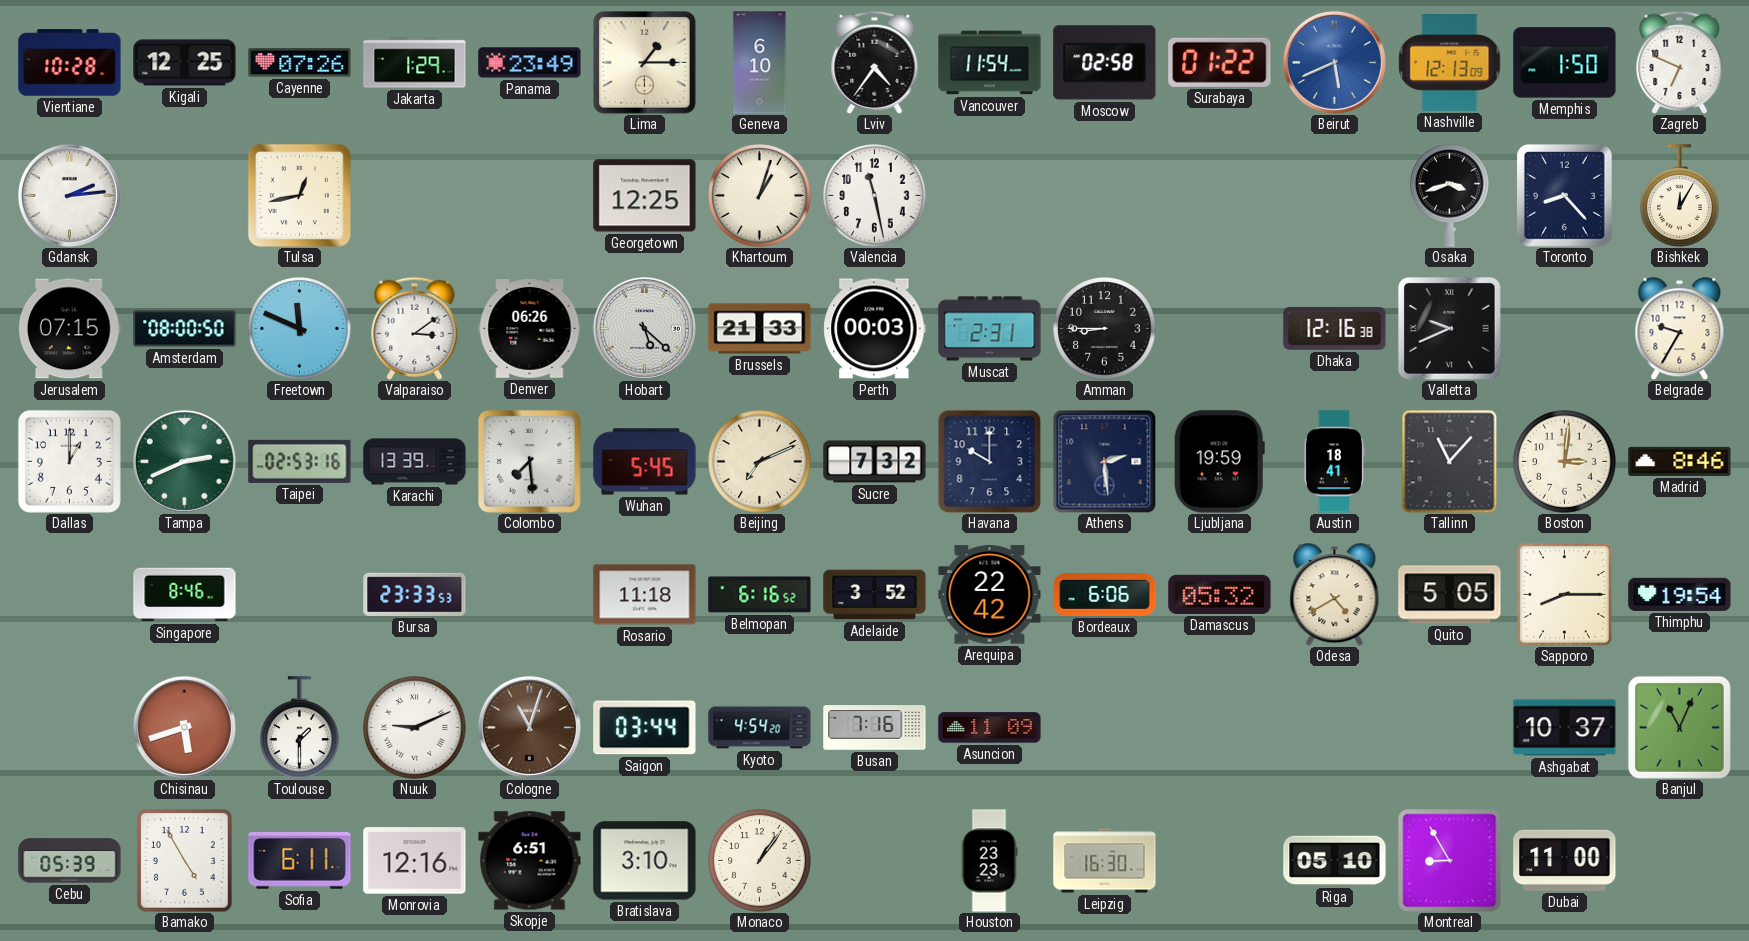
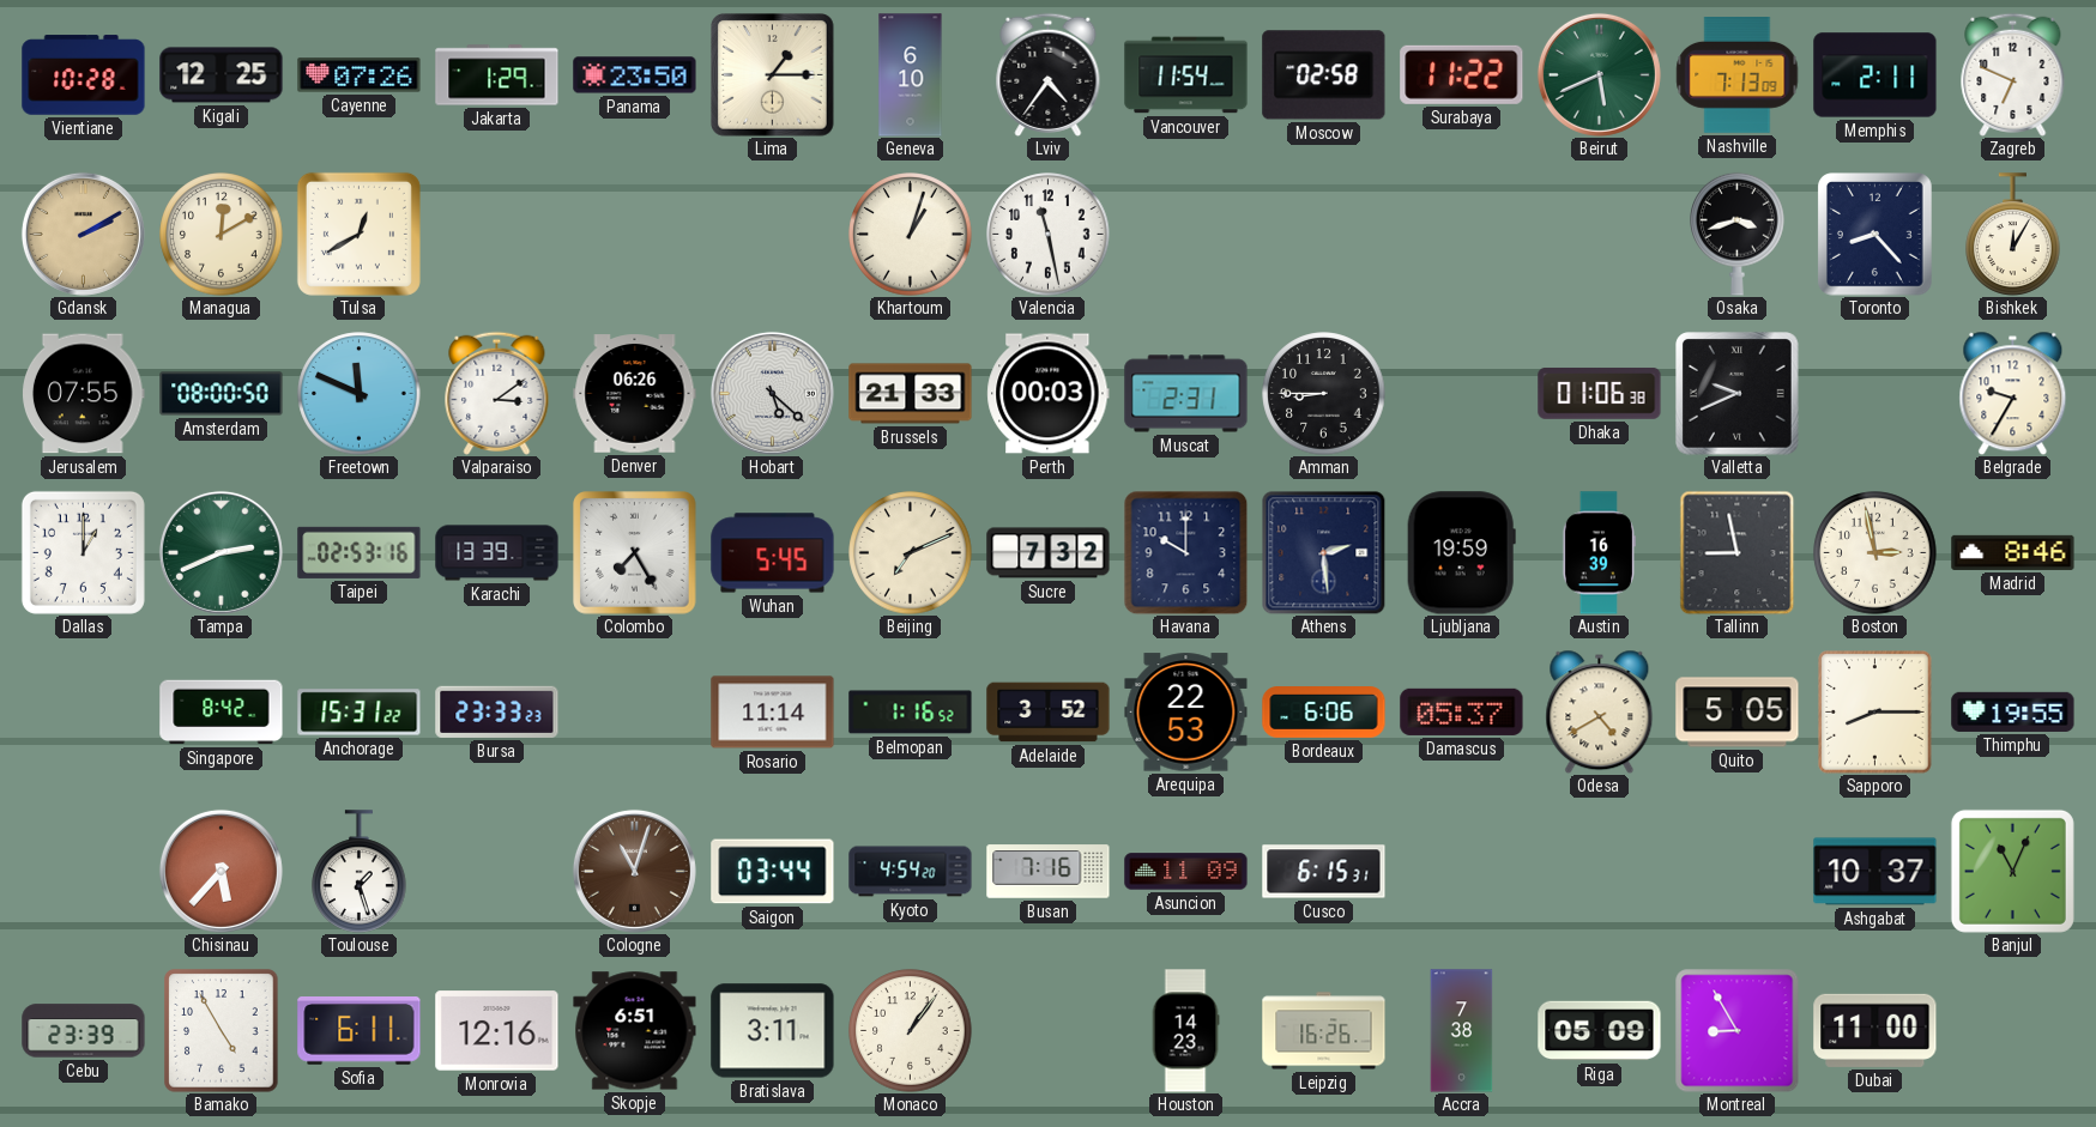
Panama: 23:49 -> 23:50 (635, 75)
Surabaya: 01:22 -> 11:22 (1462, 74)
Beirut dial: blue -> green (1599, 74)
Nashville: 12:13 -> 7:13 (1738, 75)
Memphis: 1:50 -> 2:11 (1875, 75)
Gdansk: 2:14 -> 2:10 (83, 234)
Gdansk dial: white -> champagne (83, 234)
Managua: none -> 12:10 (222, 235)
Tulsa: 12:43 -> 12:40 (358, 234)
Georgetown: 12:25 -> none (645, 196)
Jerusalem: 07:15 -> 07:55 (84, 394)
Dhaka: 12:16 -> 01:06 (1600, 393)
Colombo: 7:29 -> 7:25 (635, 553)
Austin: 18:41 -> 16:39 (1599, 553)
Tallinn: 11:07 -> 8:58 (1738, 552)
Boston: 3:01 -> 2:58 (1875, 553)
Singapore: 8:46 -> 8:42 (222, 713)
Anchorage: none -> 15:31 (360, 713)
Bursa: 23:33:53 -> 23:33:23 (497, 711)
Rosario: 11:18 -> 11:14 (773, 713)
Belmopan: 6:16 -> 1:16 (911, 713)
Arequipa: 22:42 -> 22:53 (1186, 713)
Damascus: 05:32 -> 05:37 (1462, 711)
Thimphu: 19:54 -> 19:55 (2013, 711)
Chisinau: 5:42 -> 5:37 (221, 871)
Toulouse: 1:30 -> 1:27 (360, 872)
Nuuk: 9:11 -> none (415, 728)
Cusco: none -> 6:15 (1324, 872)
Cebu: 05:39 -> 23:39 (84, 1031)
Bratislava: 3:10 -> 3:11 (773, 1031)
Houston: 23:23 -> 14:23 (1185, 1031)
Leipzig: 16:30 -> 16:26 (1324, 1031)
Accra: none -> 7:38 (1462, 1031)
Riga: 05:10 -> 05:09 (1600, 1031)
